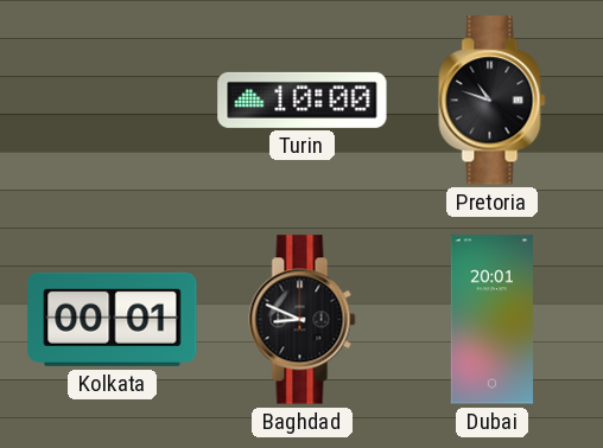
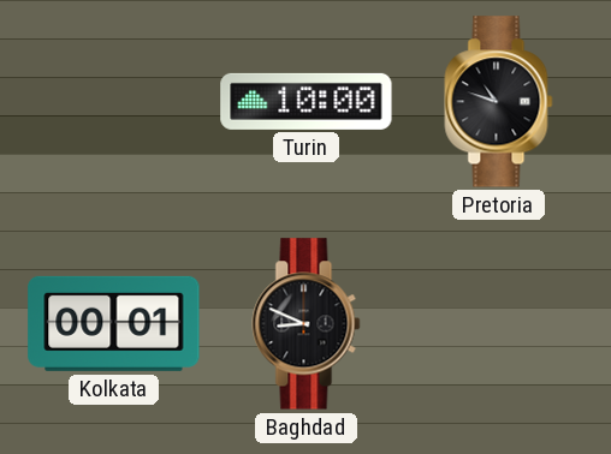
Dubai: 20:01 -> none (491, 320)
